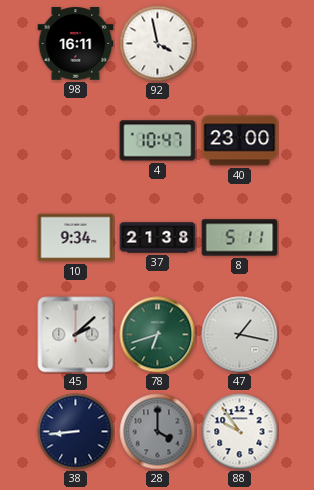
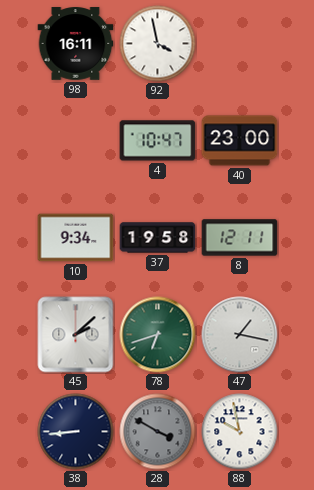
37: 21:38 -> 19:58 (158, 238)
8: 5:11 -> 12:11 (240, 238)
28: 4:00 -> 3:50 (158, 432)
88: 9:54 -> 9:58 (240, 432)
